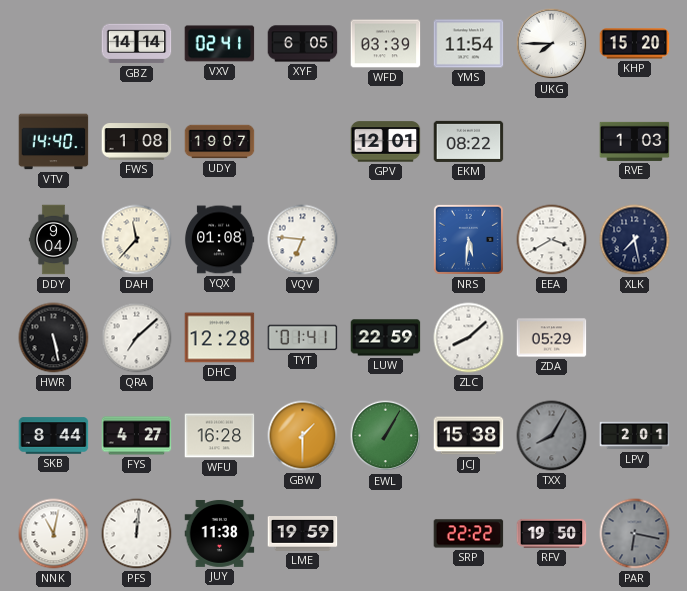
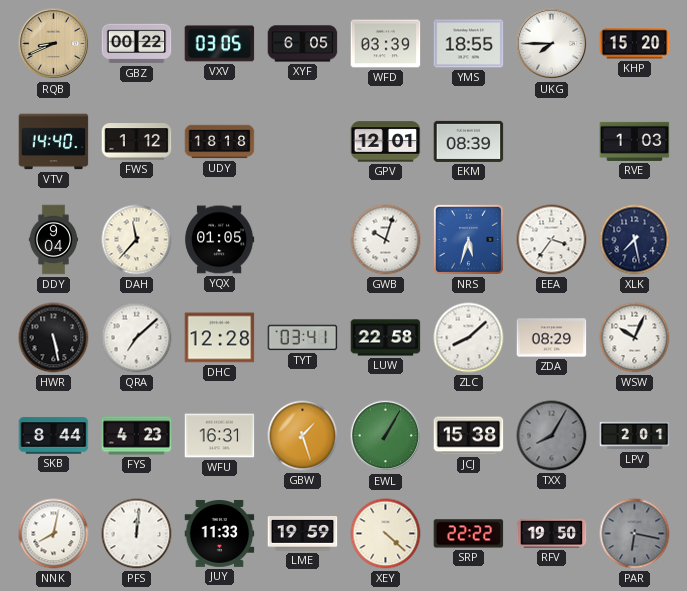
RQB: none -> 8:41 (54, 44)
GBZ: 14:14 -> 00:22 (137, 44)
VXV: 02:41 -> 03:05 (220, 44)
YMS: 11:54 -> 18:55 (469, 44)
FWS: 1:08 -> 1:12 (137, 142)
UDY: 19:07 -> 18:18 (220, 142)
EKM: 08:22 -> 08:39 (469, 141)
YQX: 01:08 -> 01:05 (219, 240)
VQV: 6:46 -> none (303, 240)
GWB: none -> 10:03 (386, 240)
NRS: 5:31 -> 5:33 (468, 239)
EEA: 3:40 -> 3:36 (552, 240)
TYT: 01:41 -> 03:41 (303, 338)
LUW: 22:59 -> 22:58 (386, 338)
ZDA: 05:29 -> 08:29 (552, 338)
WSW: none -> 10:04 (635, 338)
FYS: 4:27 -> 4:23 (137, 436)
WFU: 16:28 -> 16:31 (220, 436)
GBW: 1:30 -> 1:27 (303, 436)
NNK: 11:02 -> 8:02 (54, 534)
JUY: 11:38 -> 11:33 (220, 533)
XEY: none -> 4:22 (386, 534)
